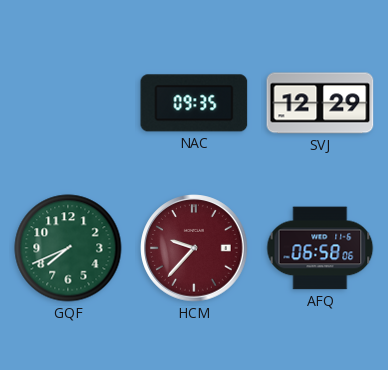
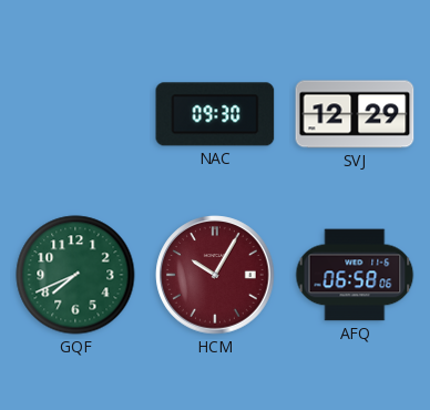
NAC: 09:35 -> 09:30 (215, 114)
HCM: 9:37 -> 10:05 (215, 275)
